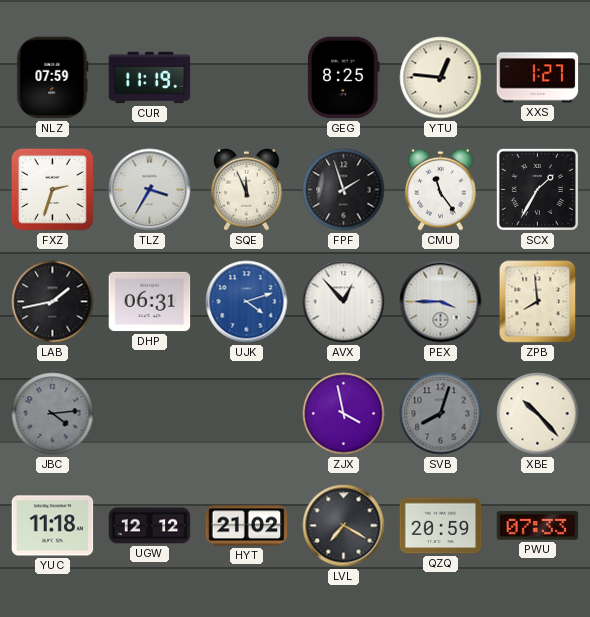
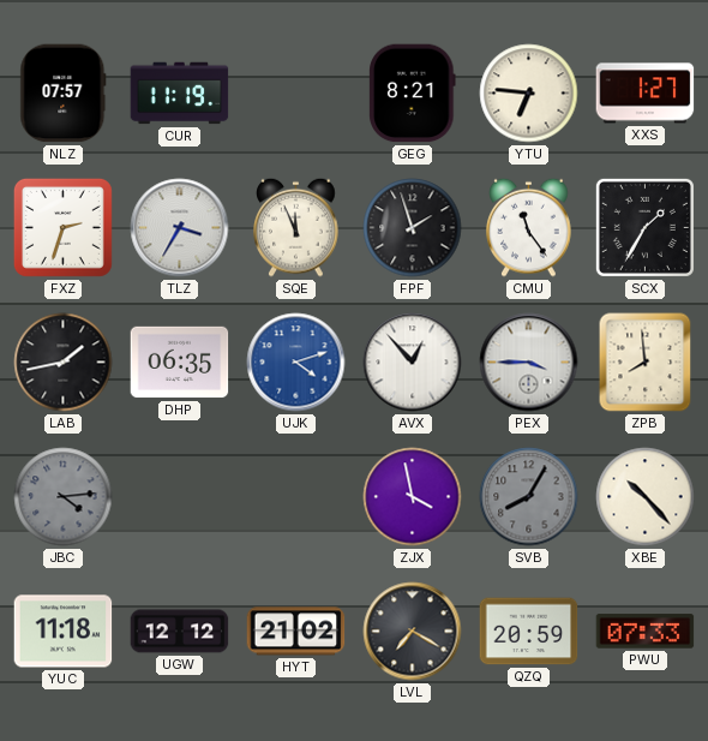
NLZ: 07:59 -> 07:57 (64, 94)
GEG: 8:25 -> 8:21 (413, 94)
YTU: 12:46 -> 6:46 (529, 94)
DHP: 06:31 -> 06:35 (180, 363)
SVB: 8:03 -> 8:05 (529, 497)
